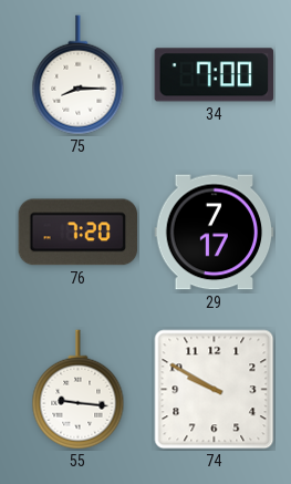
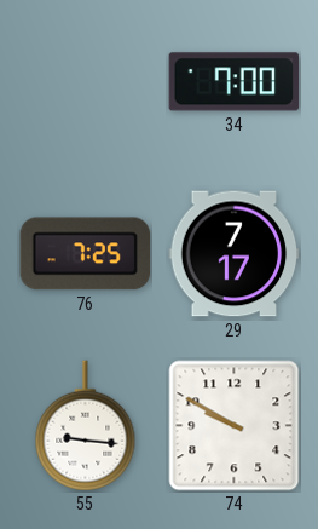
75: 8:15 -> none (79, 75)
76: 7:20 -> 7:25 (85, 254)
